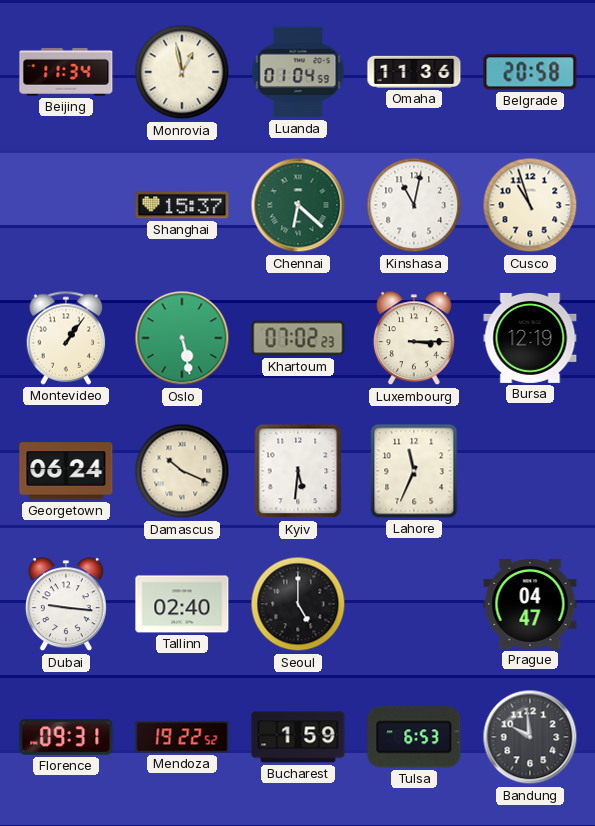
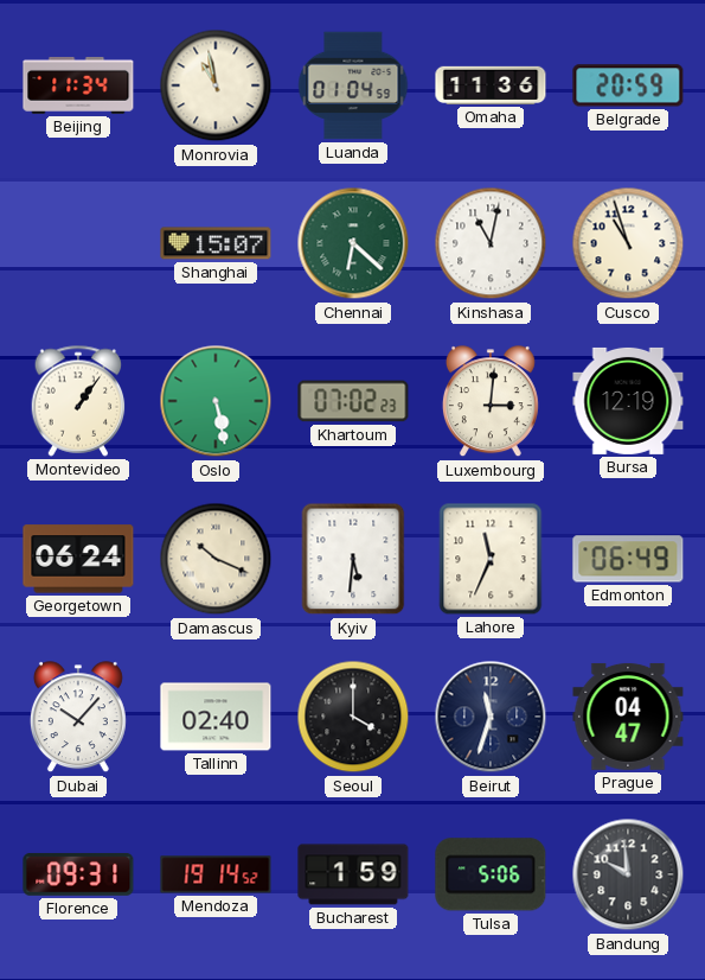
Monrovia: 12:58 -> 10:58 (216, 85)
Belgrade: 20:58 -> 20:59 (628, 85)
Shanghai: 15:37 -> 15:07 (216, 243)
Luxembourg: 3:15 -> 3:01 (491, 402)
Edmonton: none -> 06:49 (628, 559)
Dubai: 9:16 -> 10:07 (78, 718)
Seoul: 5:00 -> 4:00 (353, 717)
Beirut: none -> 11:33 (491, 717)
Mendoza: 19:22 -> 19:14 (216, 874)
Tulsa: 6:53 -> 5:06 (491, 874)
